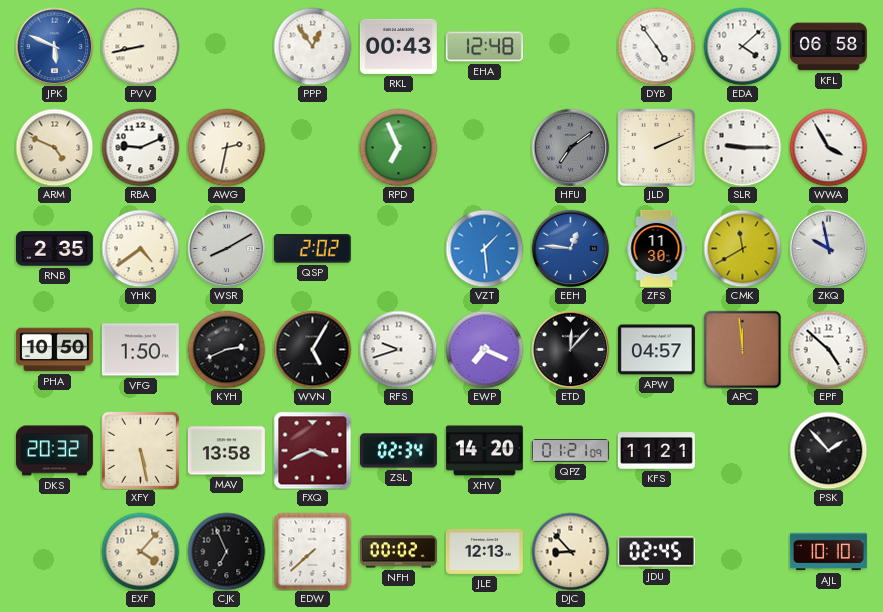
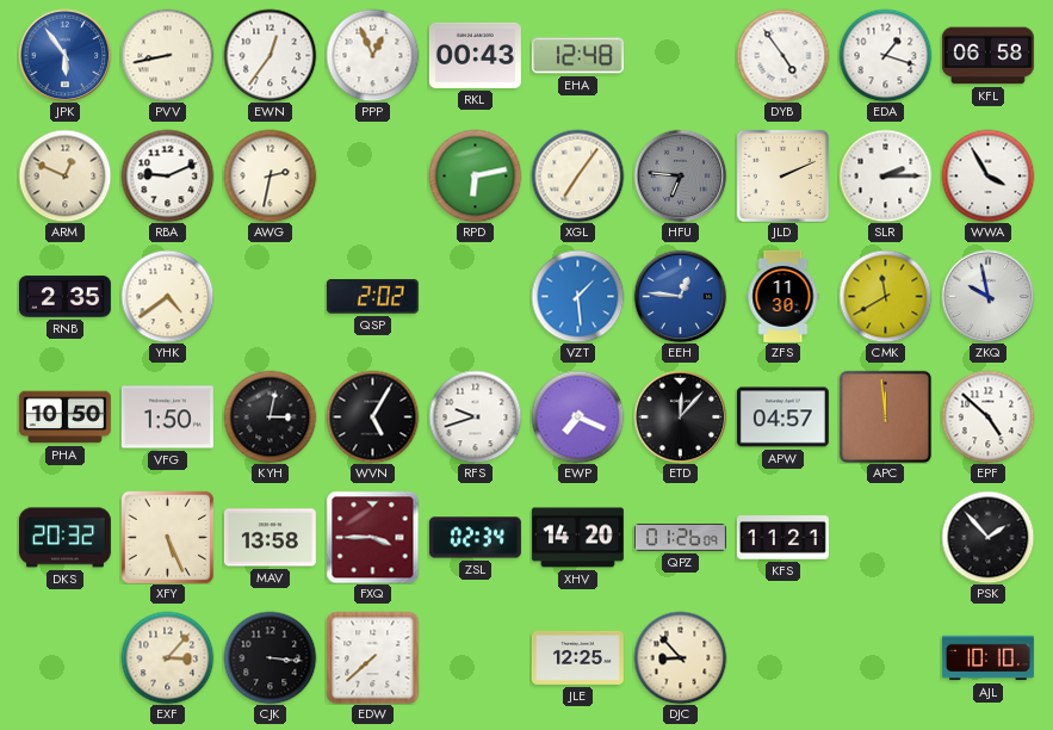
JPK: 5:49 -> 5:54 (64, 55)
EWN: none -> 12:36 (270, 55)
PPP: 12:54 -> 12:56 (372, 55)
EDA: 4:08 -> 1:18 (885, 55)
ARM: 4:49 -> 12:49 (64, 175)
RPD: 6:56 -> 6:13 (475, 175)
XGL: none -> 7:06 (577, 175)
HFU: 7:09 -> 6:46 (680, 175)
SLR: 9:15 -> 2:15 (885, 175)
WSR: 8:10 -> none (226, 248)
KYH: 2:41 -> 3:02 (270, 416)
XFY: 5:28 -> 5:26 (167, 537)
FXQ: 3:41 -> 3:45 (372, 537)
QPZ: 01:21 -> 01:26 (680, 538)
EXF: 4:07 -> 3:07 (167, 657)
CJK: 6:56 -> 3:16 (270, 657)
NFH: 00:02 -> none (398, 552)
JLE: 12:13 -> 12:25 (577, 657)
JDU: 02:45 -> none (656, 552)
